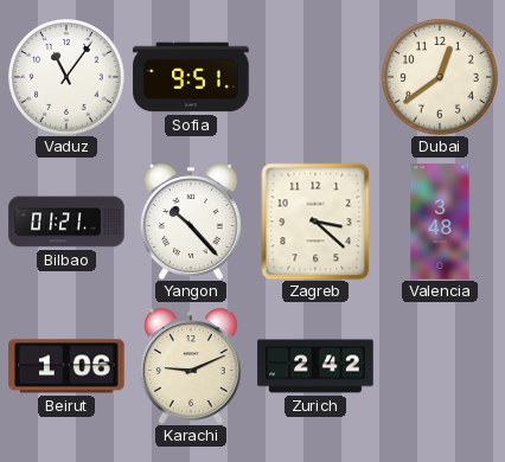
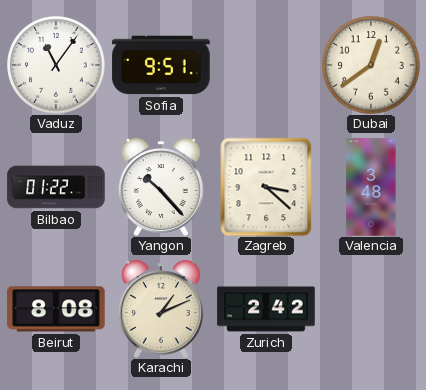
Bilbao: 01:21 -> 01:22 (56, 187)
Beirut: 1:06 -> 8:08 (56, 309)
Karachi: 9:11 -> 1:11 (161, 309)
